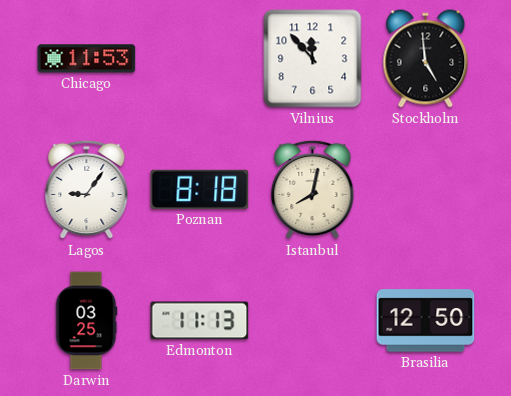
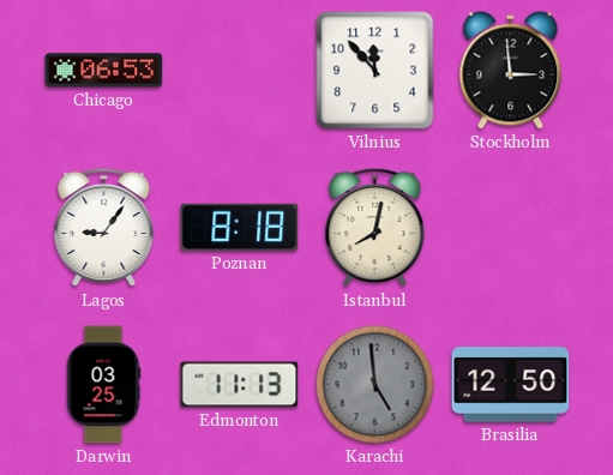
Chicago: 11:53 -> 06:53 (104, 71)
Stockholm: 4:59 -> 2:59 (511, 71)
Karachi: none -> 4:59 (375, 385)
